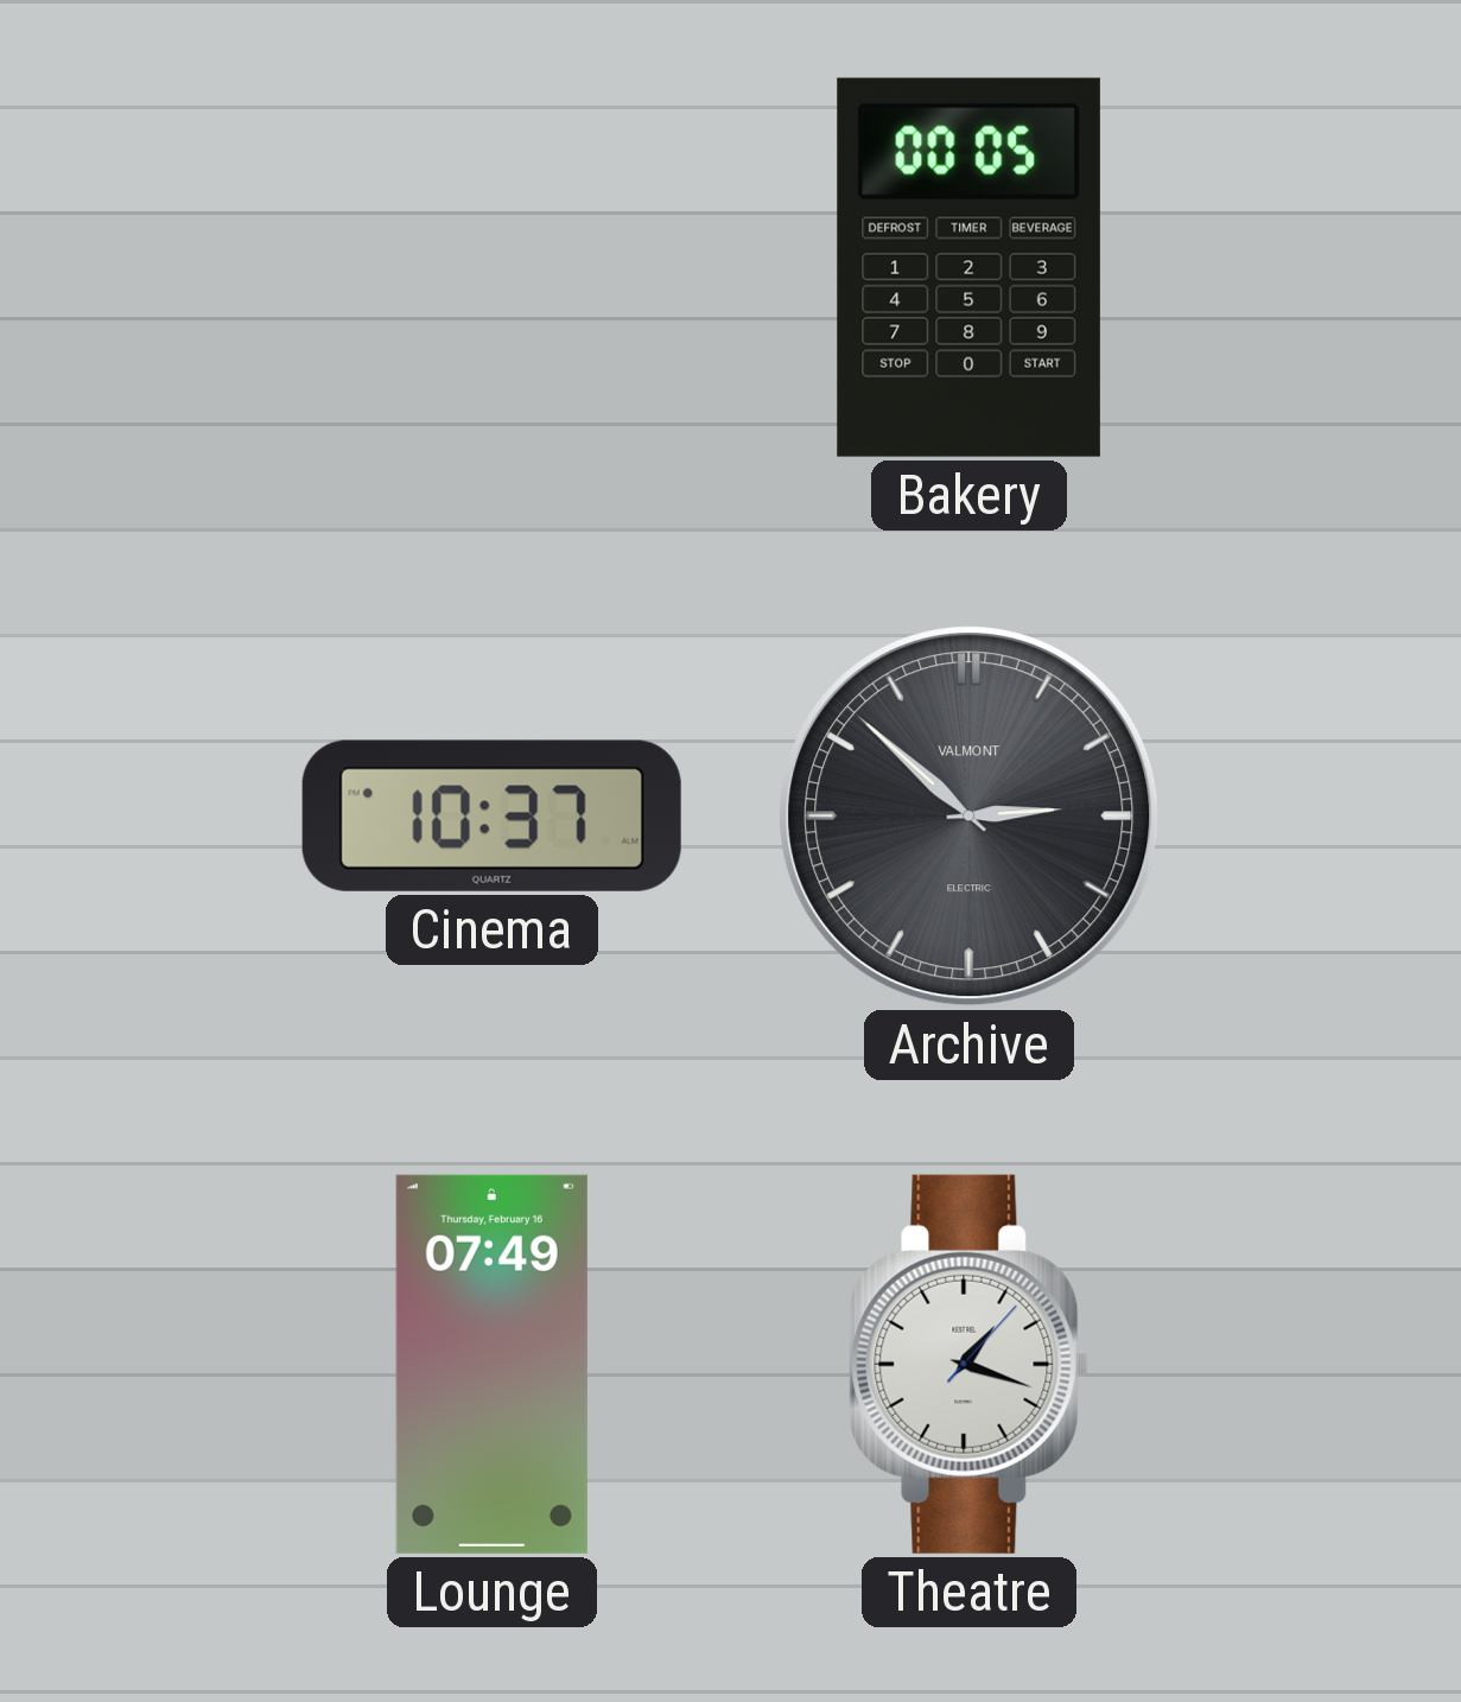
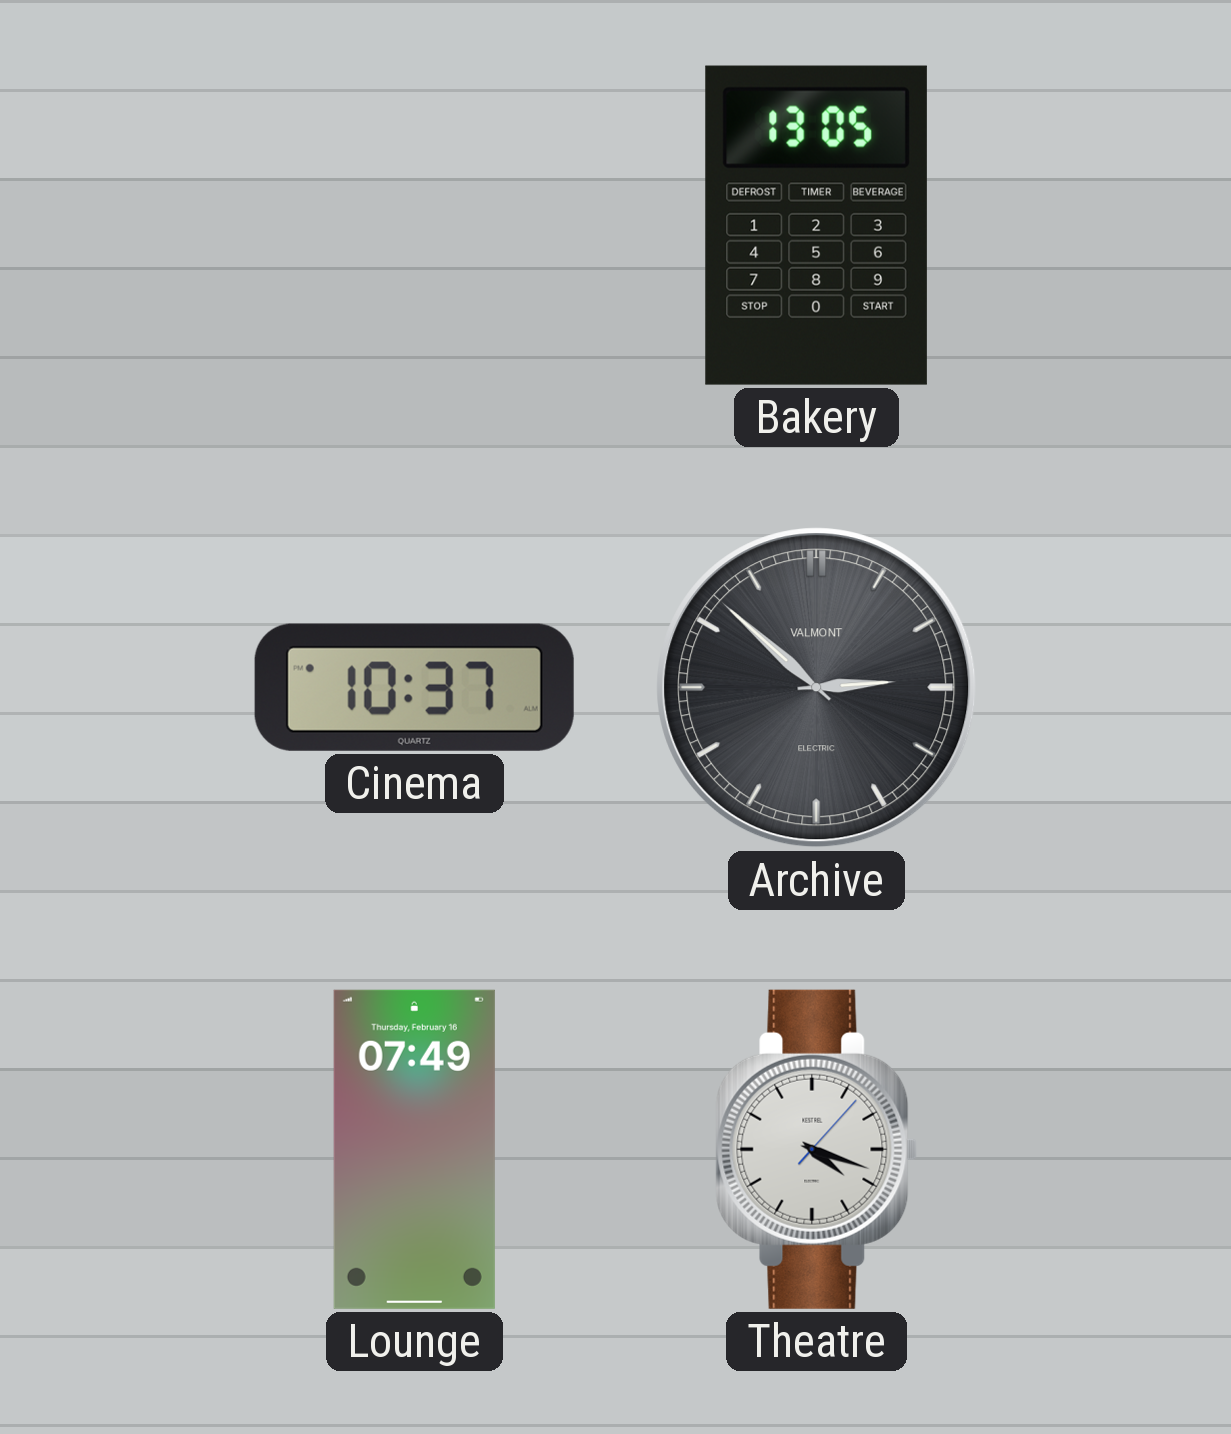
Bakery: 00:05 -> 13:05 (816, 225)
Theatre: 1:18 -> 4:18 (817, 1149)
